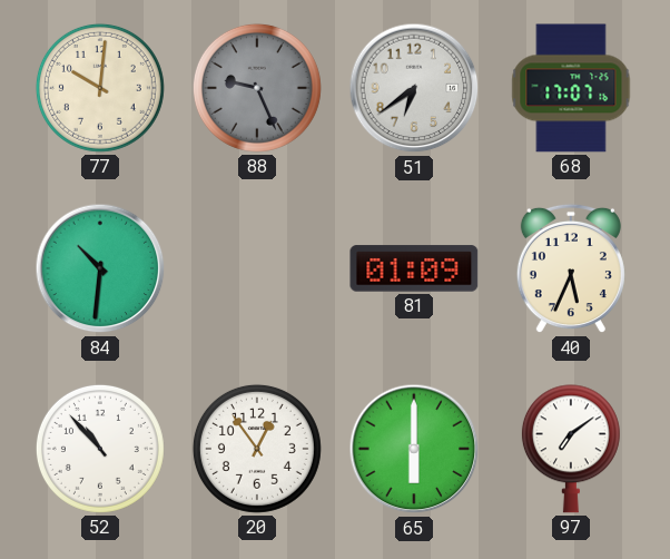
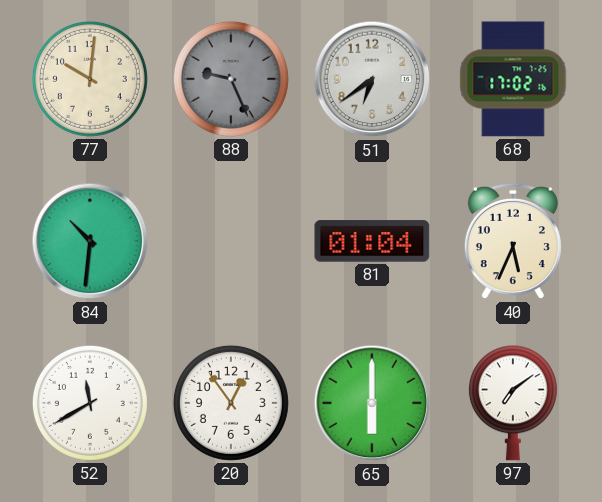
68: 17:07 -> 17:02 (513, 79)
81: 01:09 -> 01:04 (372, 241)
52: 10:53 -> 11:40 (90, 403)
